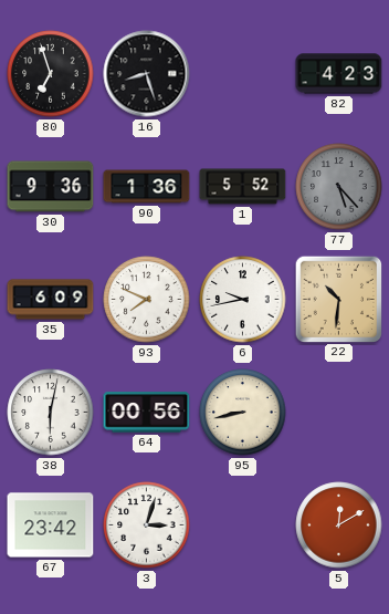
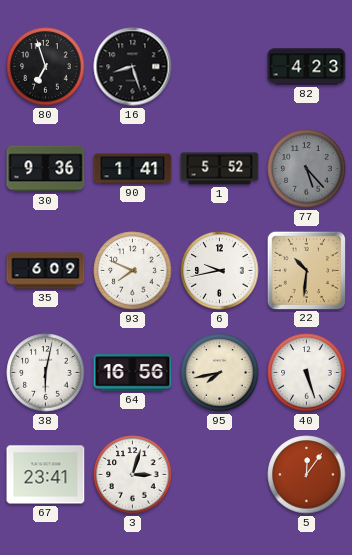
90: 1:36 -> 1:41 (133, 169)
64: 00:56 -> 16:56 (133, 373)
95: 8:43 -> 7:43 (220, 373)
40: none -> 5:27 (307, 373)
67: 23:42 -> 23:41 (46, 475)
5: 12:10 -> 12:06 (307, 475)
